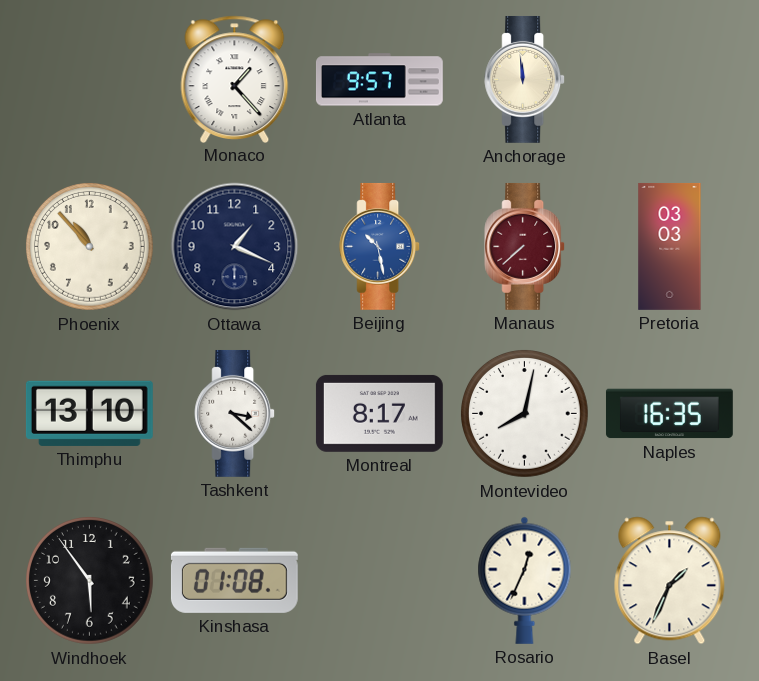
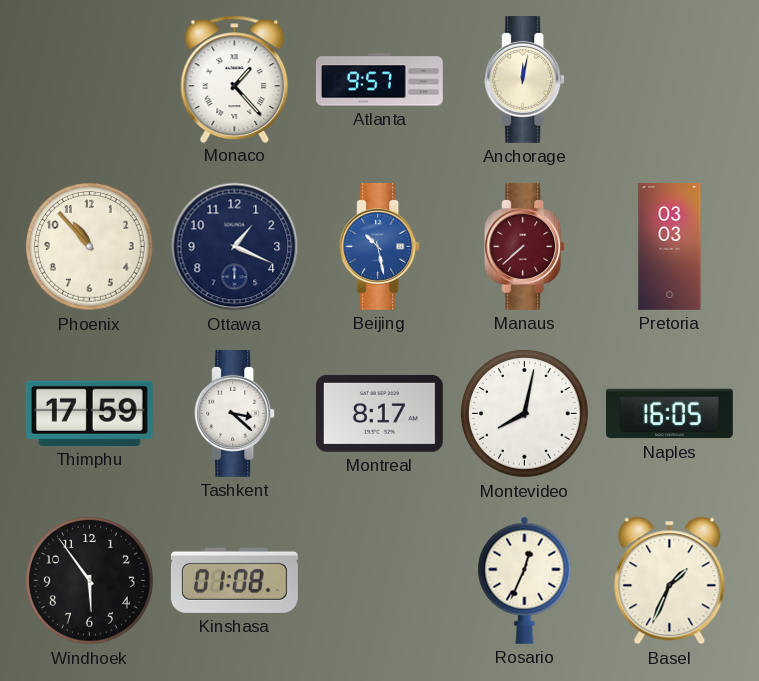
Anchorage: 11:59 -> 12:02 (525, 79)
Thimphu: 13:10 -> 17:59 (89, 413)
Naples: 16:35 -> 16:05 (669, 414)
